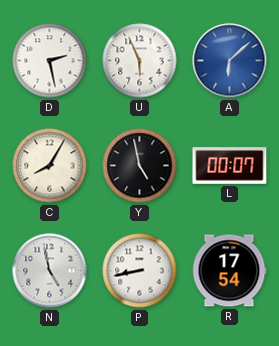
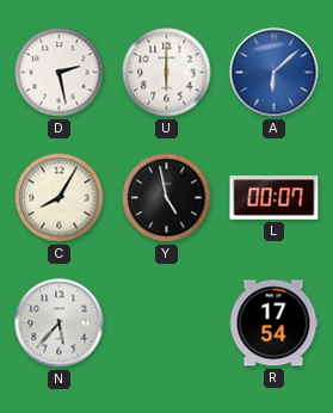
U: 5:56 -> 6:00 (167, 73)
N: 4:58 -> 5:37 (60, 323)
P: 8:43 -> none (140, 271)
